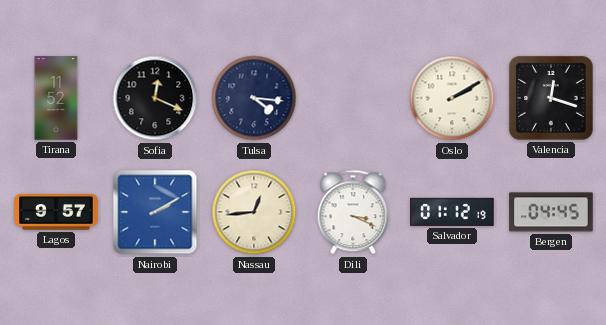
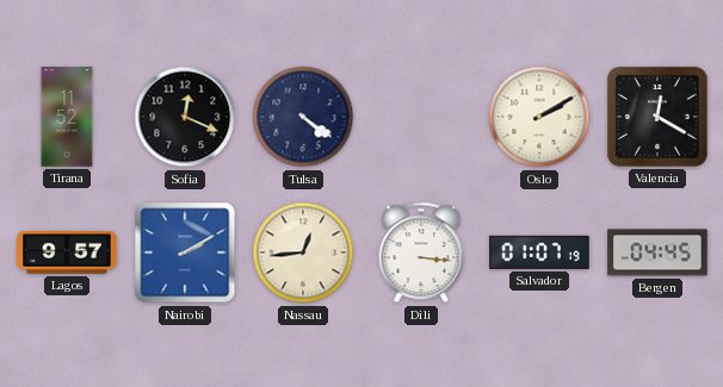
Tulsa: 4:16 -> 4:21 (303, 117)
Valencia: 12:18 -> 12:20 (657, 117)
Dili: 3:19 -> 3:16 (421, 252)
Salvador: 01:12 -> 01:07 (539, 252)
